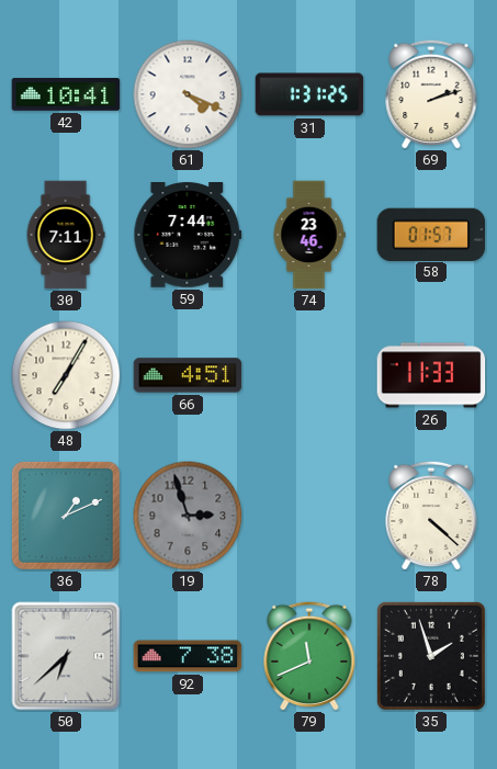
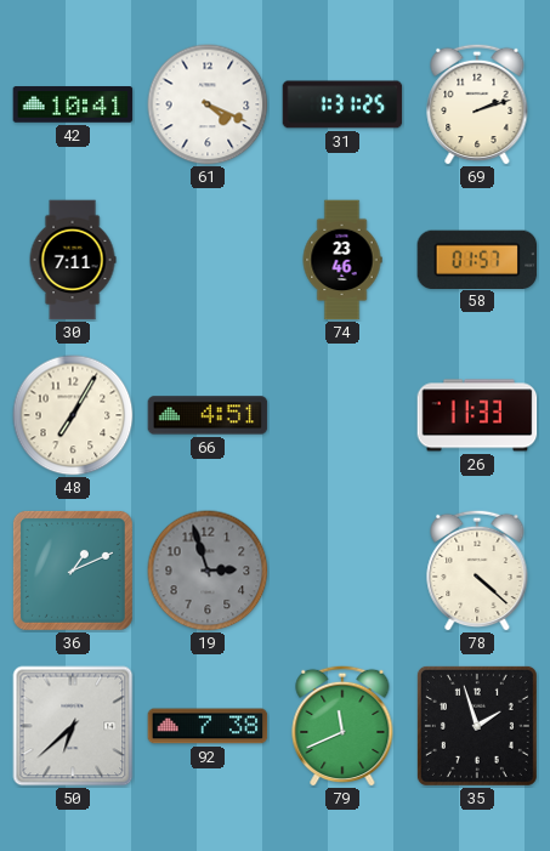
59: 7:44 -> none (188, 236)
